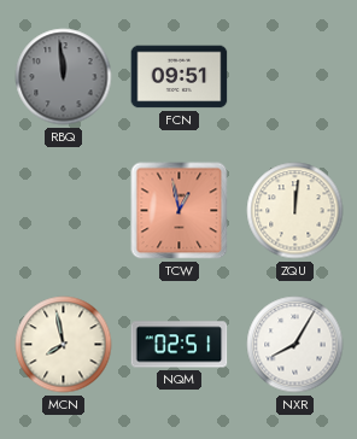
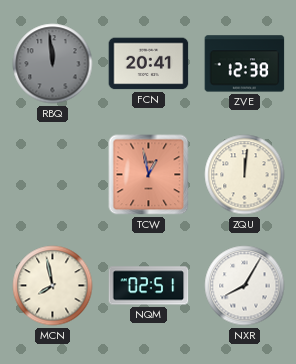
FCN: 09:51 -> 20:41 (149, 64)
ZVE: none -> 12:38 (245, 64)
